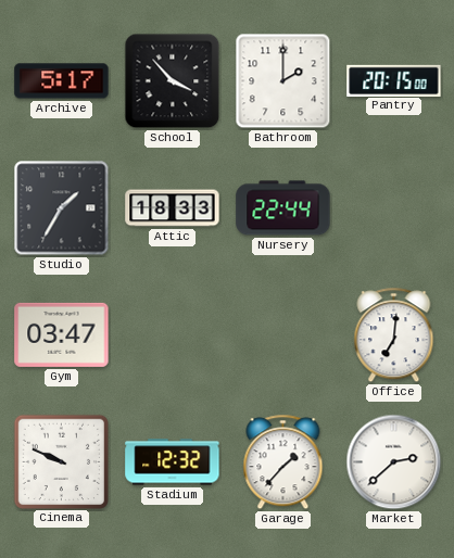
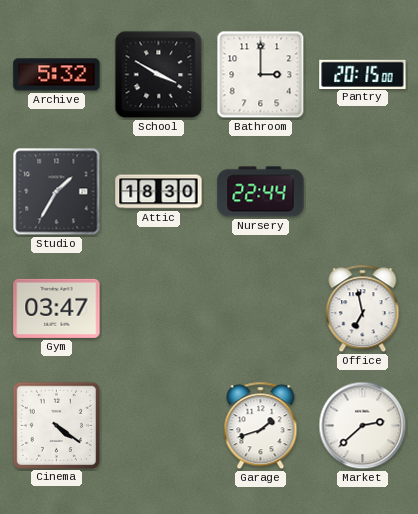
Archive: 5:17 -> 5:32 (57, 75)
School: 3:53 -> 3:50 (159, 75)
Bathroom: 2:00 -> 3:00 (261, 75)
Attic: 18:33 -> 18:30 (159, 192)
Office: 7:01 -> 6:58 (363, 309)
Cinema: 9:49 -> 4:21 (56, 425)
Stadium: 12:32 -> none (173, 462)
Garage: 1:37 -> 1:42 (261, 426)
